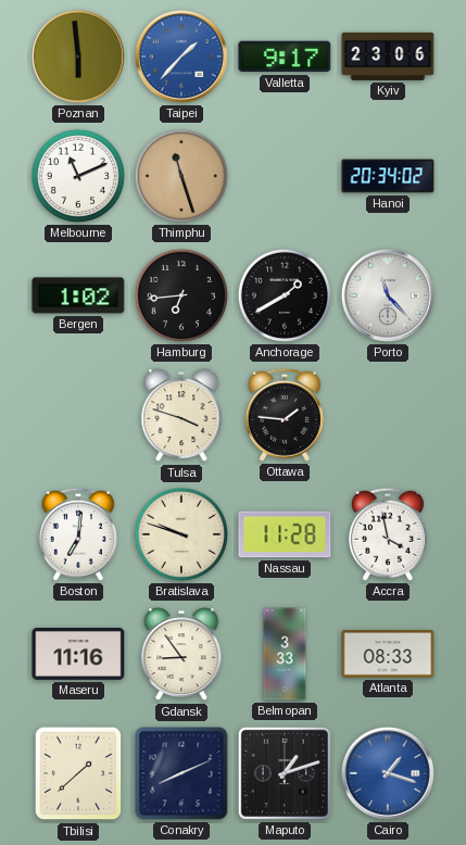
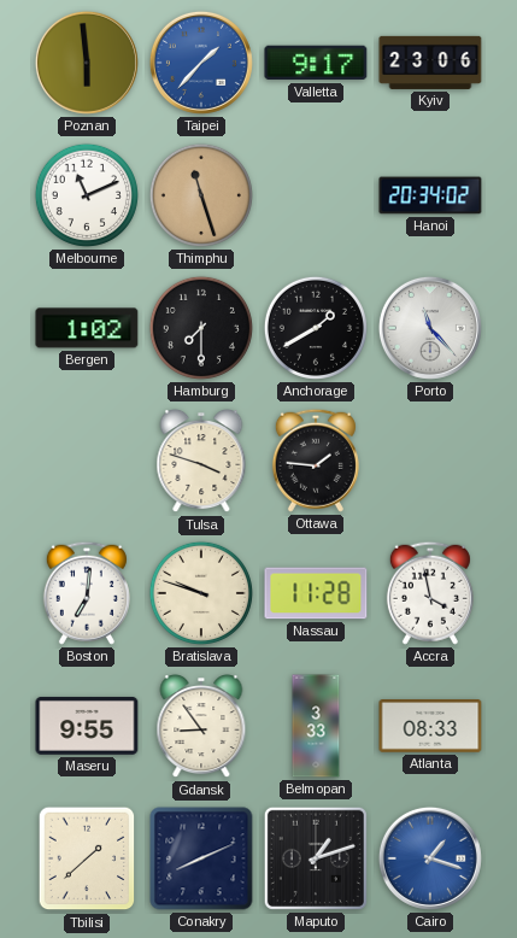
Hamburg: 6:44 -> 7:30 (201, 328)
Maseru: 11:16 -> 9:55 (87, 726)
